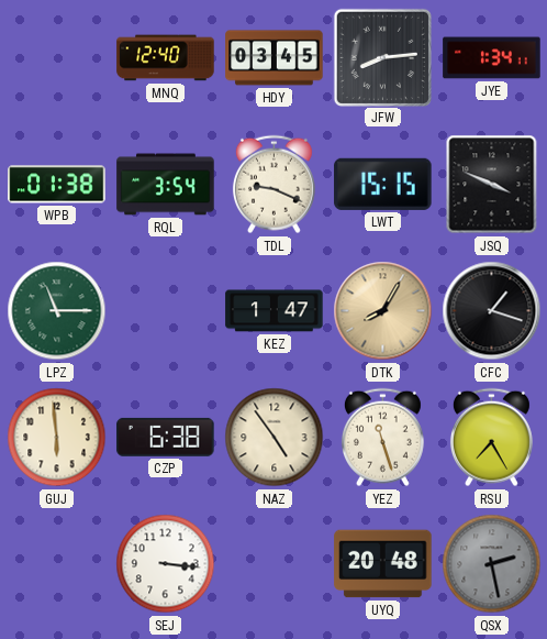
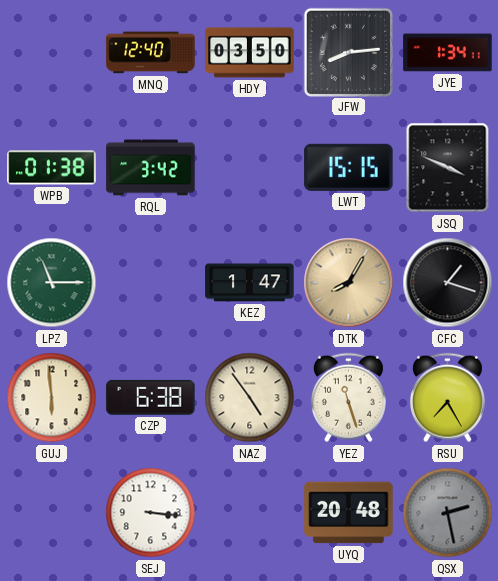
HDY: 03:45 -> 03:50 (250, 53)
RQL: 3:54 -> 3:42 (151, 168)
TDL: 9:19 -> none (273, 185)
